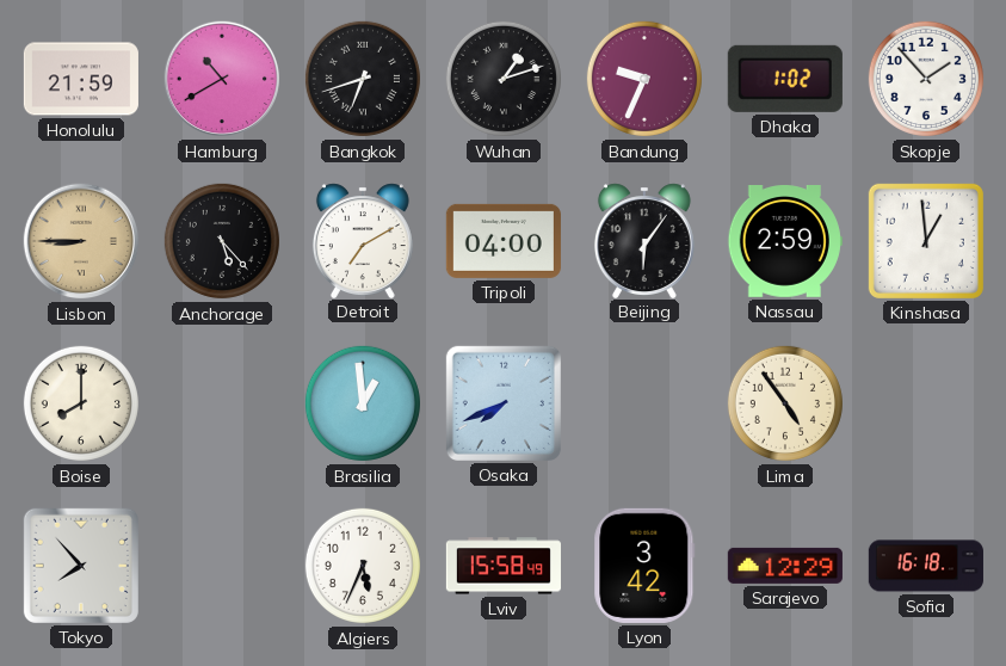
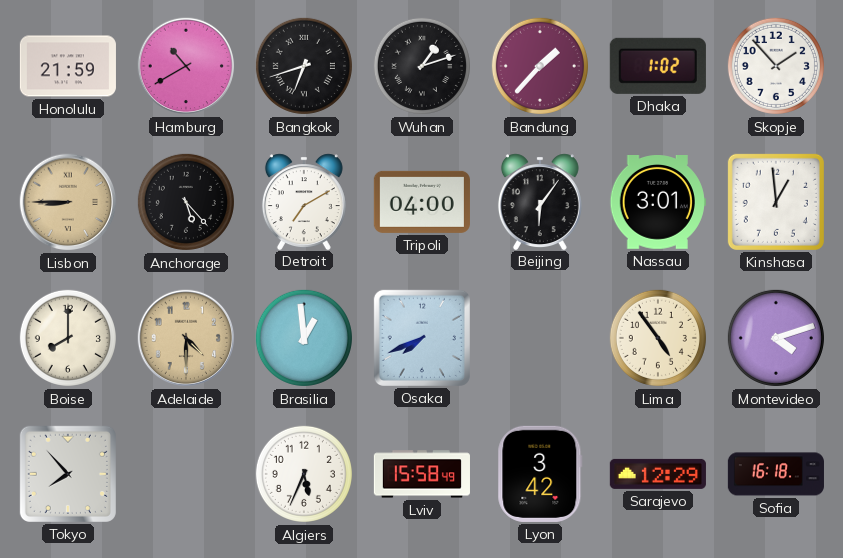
Bandung: 9:34 -> 1:37 (540, 66)
Nassau: 2:59 -> 3:01 (658, 203)
Adelaide: none -> 4:30 (186, 338)
Montevideo: none -> 4:12 (776, 338)
